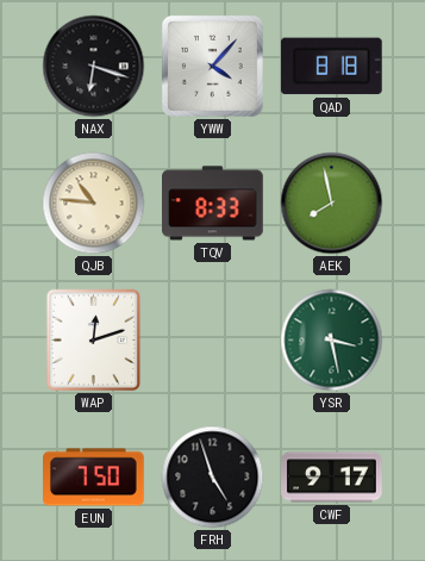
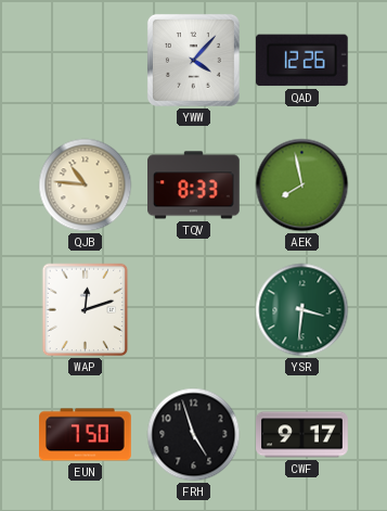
NAX: 6:18 -> none (94, 67)
QAD: 8:18 -> 12:26 (301, 61)
YSR: 3:28 -> 3:31 (302, 310)
